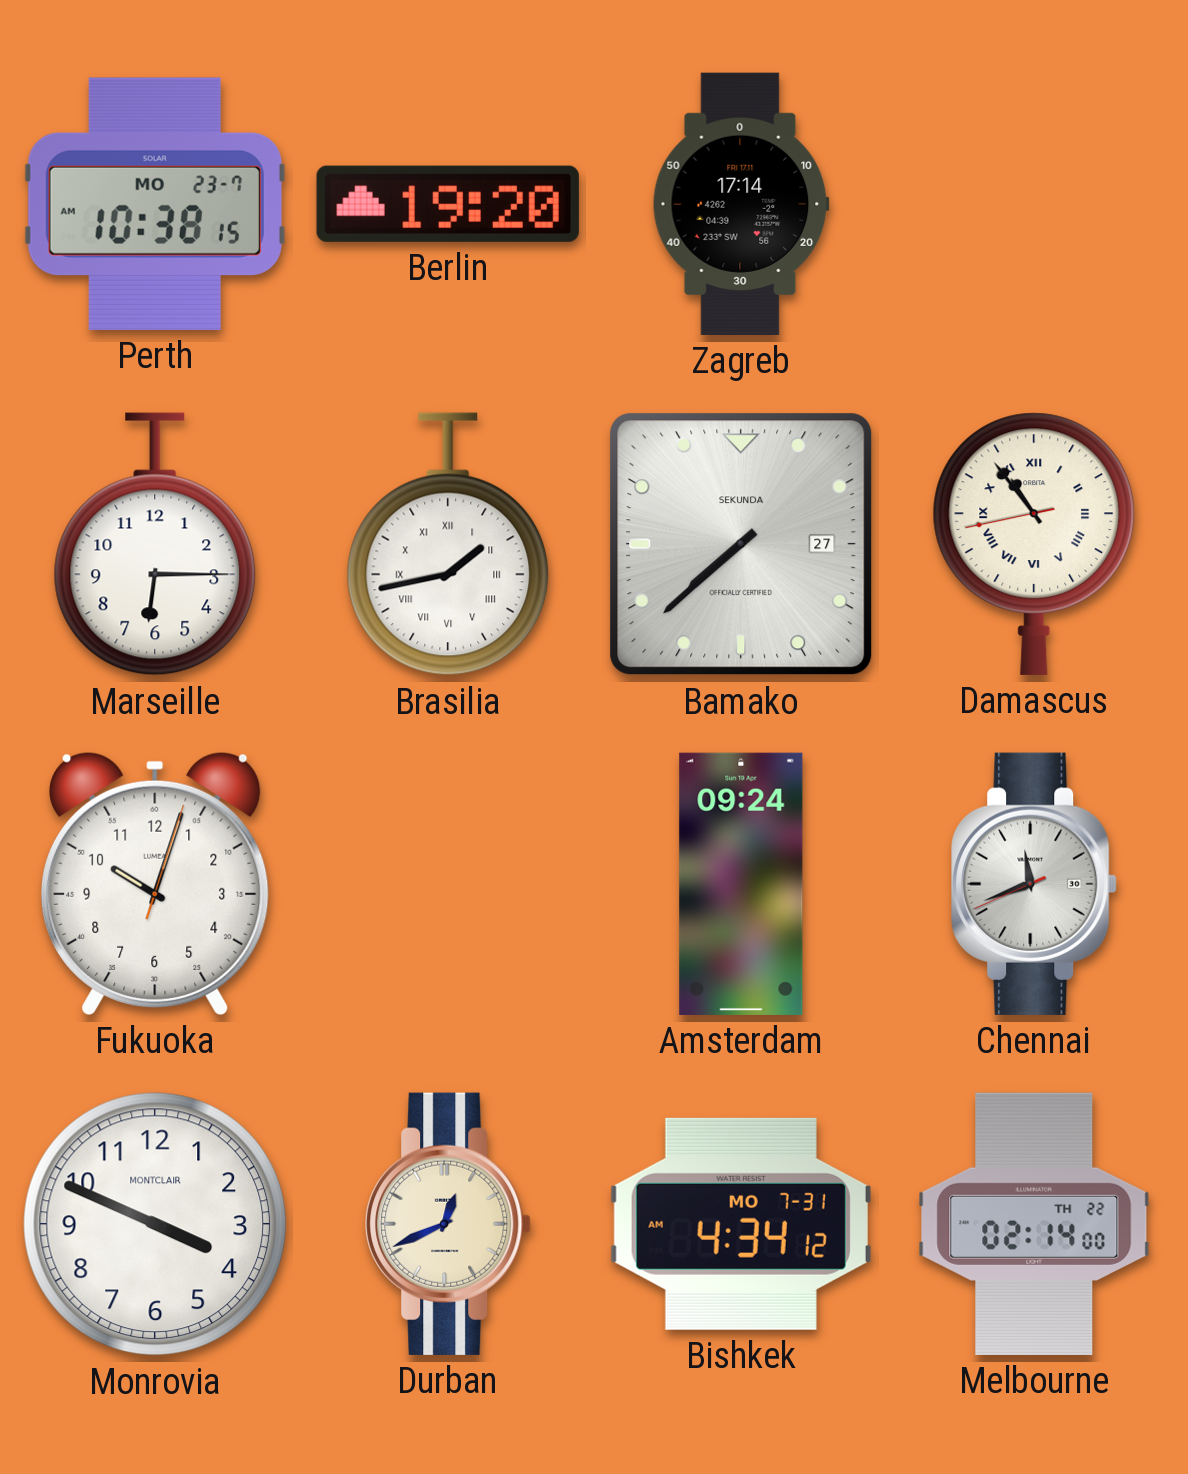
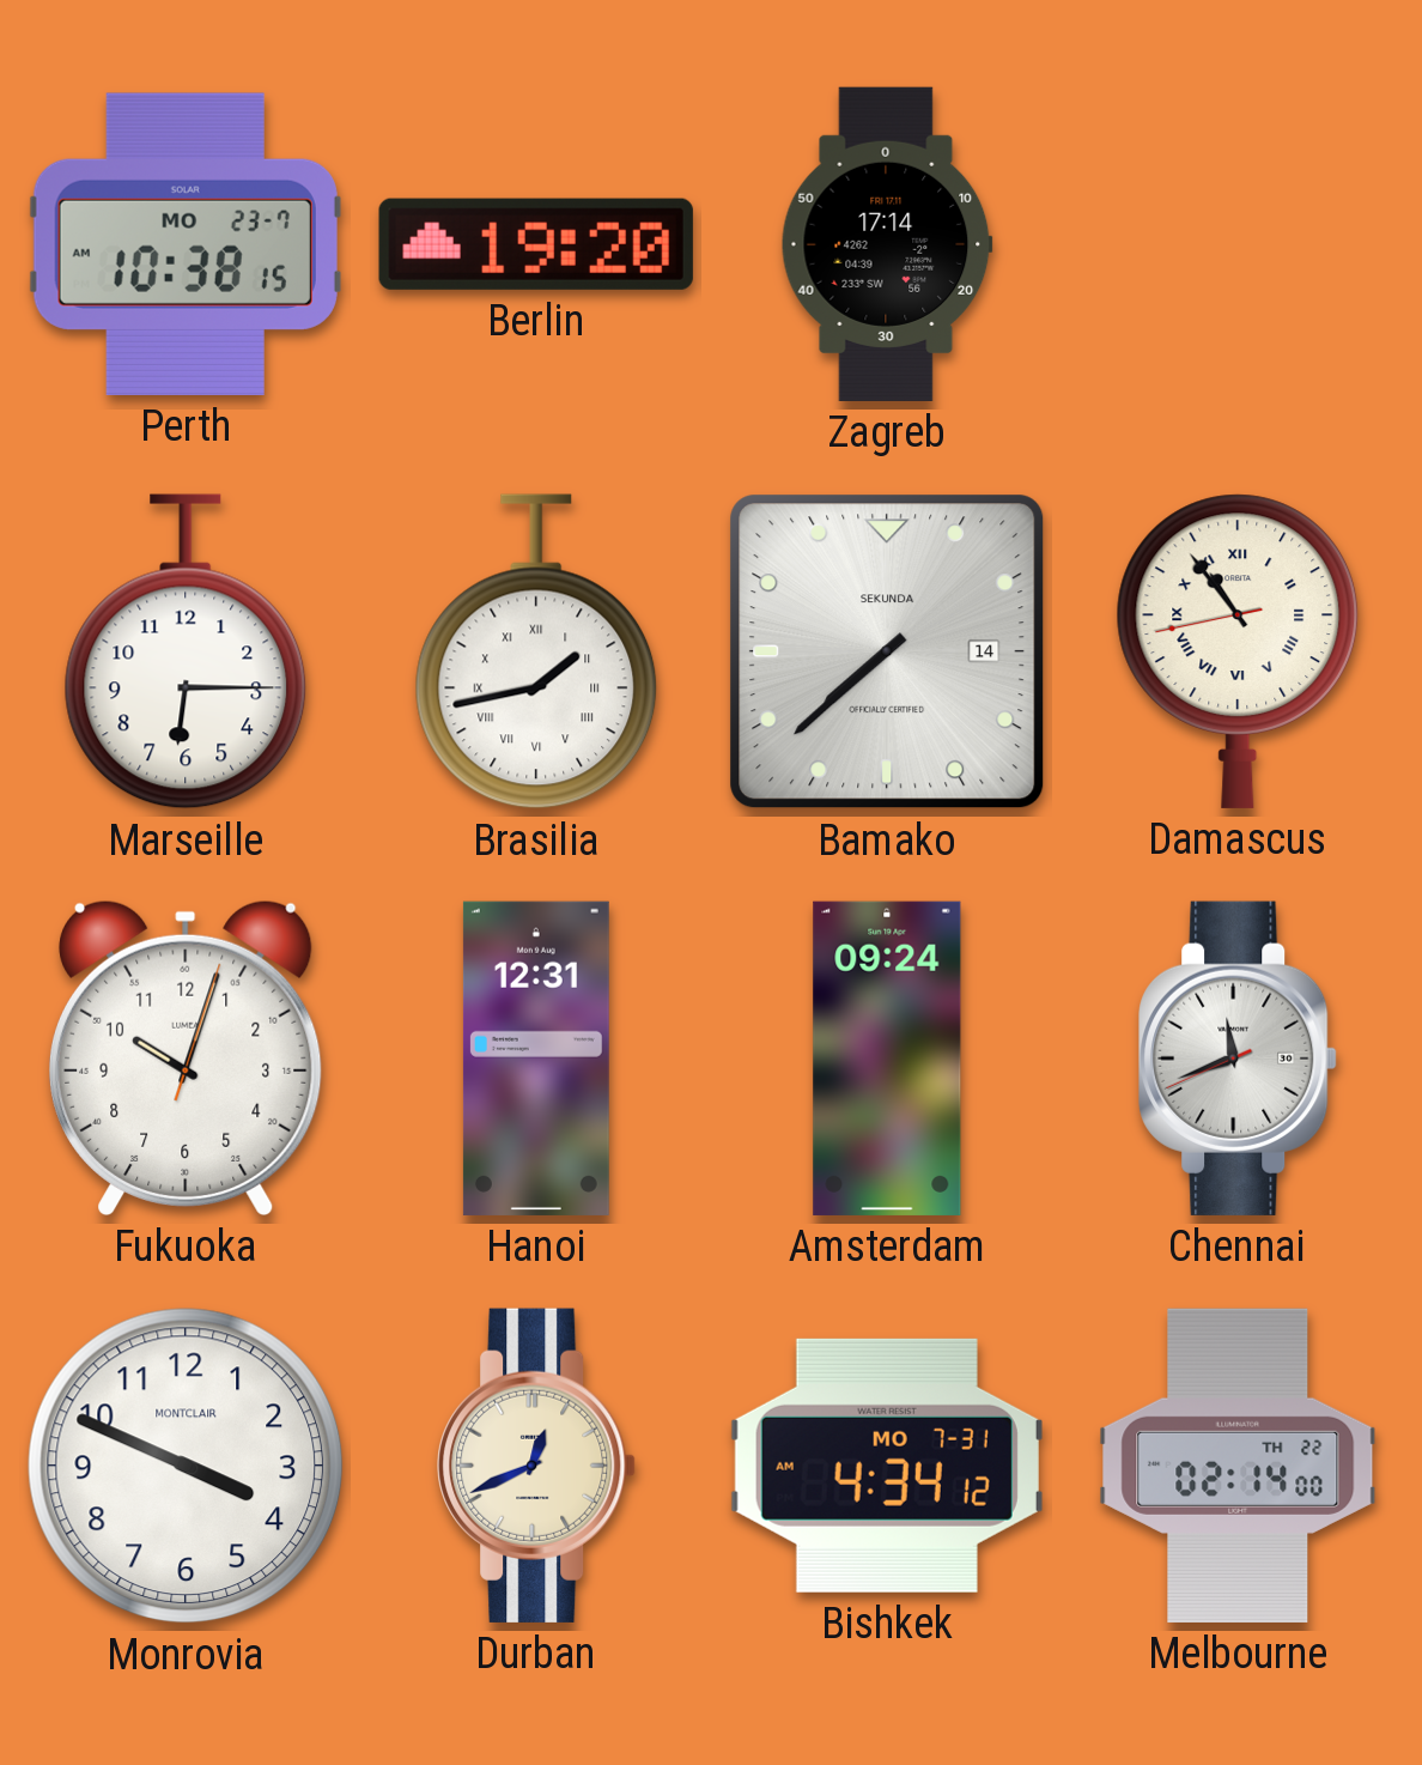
Bamako date: 27 -> 14 (887, 651)
Hanoi: none -> 12:31 (536, 1059)
